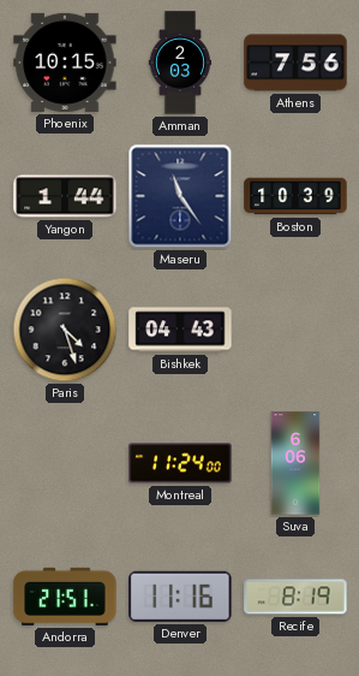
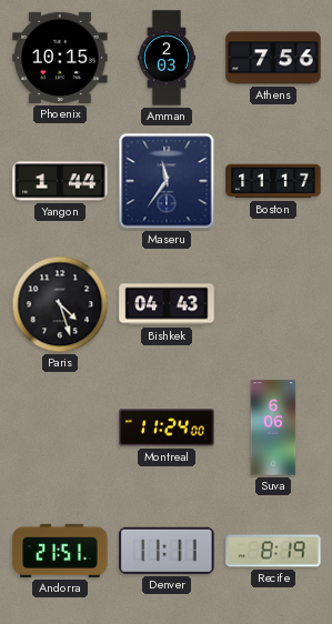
Maseru: 11:24 -> 11:36 (167, 181)
Boston: 10:39 -> 11:17 (273, 181)
Denver: 11:16 -> 11:11 (167, 551)
